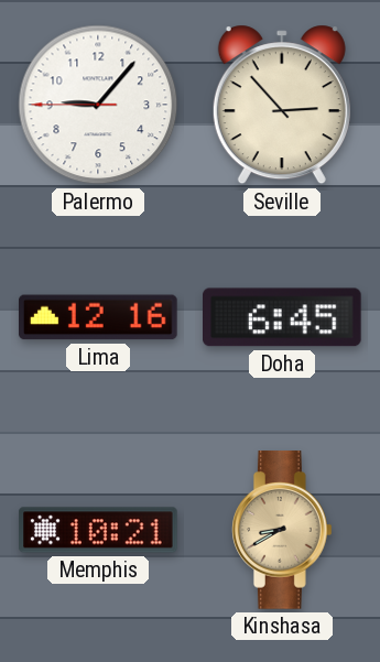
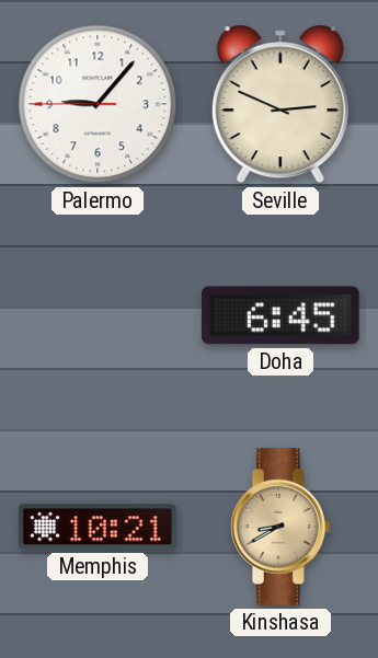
Seville: 2:53 -> 2:49 (280, 104)
Lima: 12:16 -> none (99, 317)
